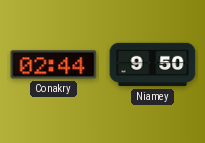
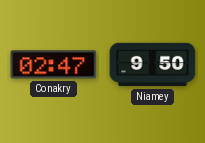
Conakry: 02:44 -> 02:47 (54, 65)
